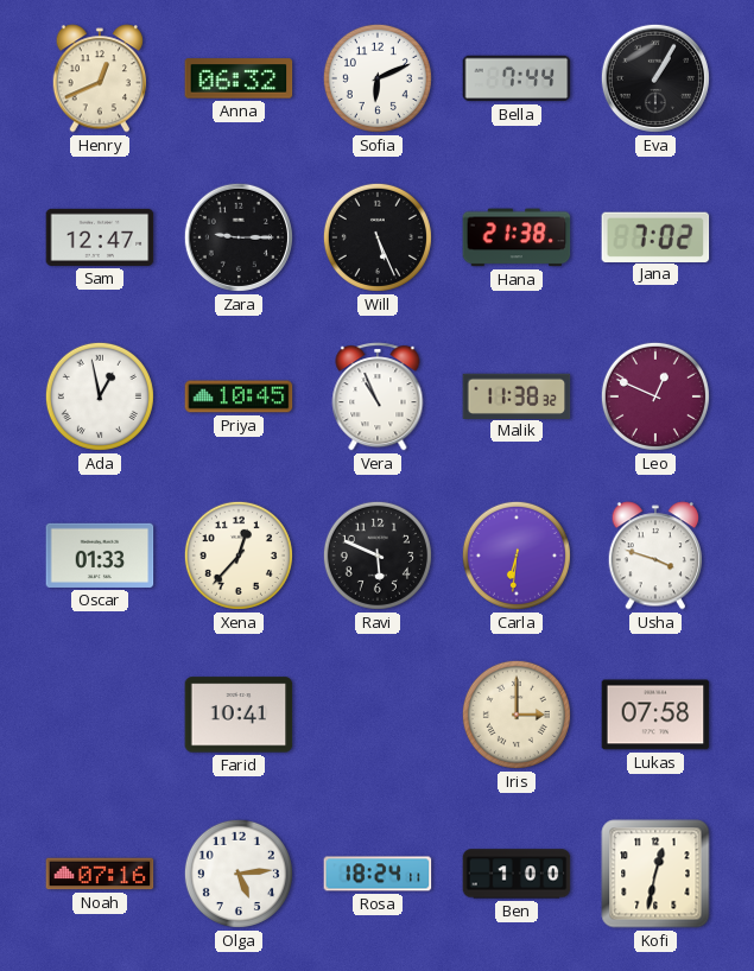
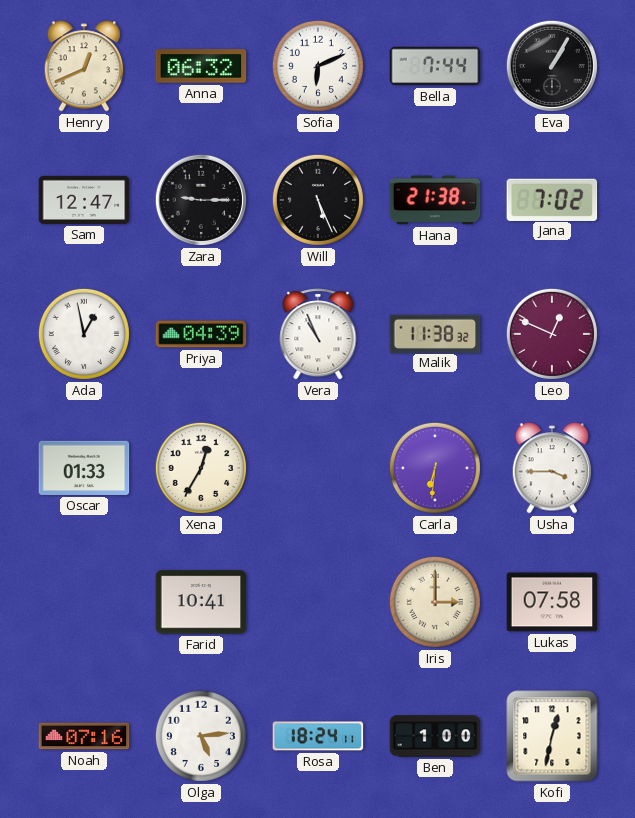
Priya: 10:45 -> 04:39 (201, 334)
Xena: 12:37 -> 12:35 (201, 468)
Ravi: 5:49 -> none (378, 556)
Usha: 3:48 -> 3:45 (552, 468)
